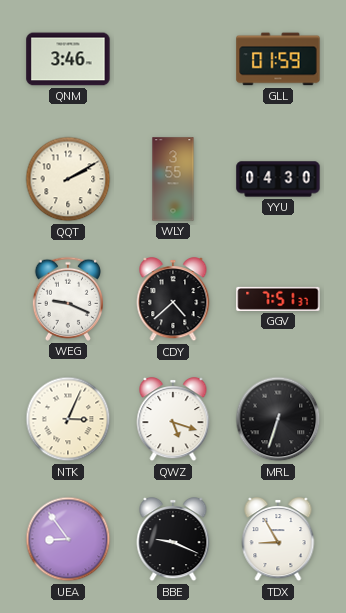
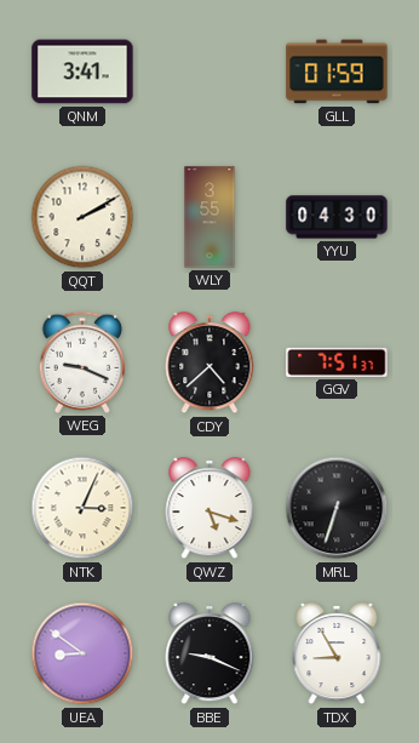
QNM: 3:46 -> 3:41 (82, 72)
UEA: 8:54 -> 8:51 (82, 653)
